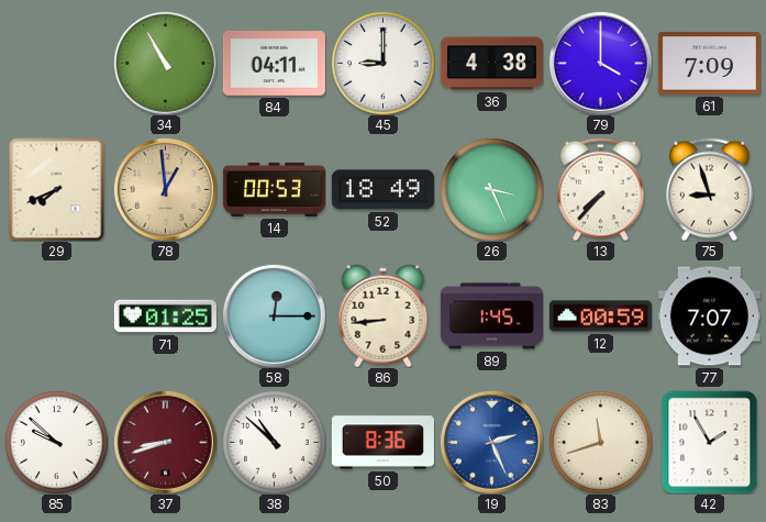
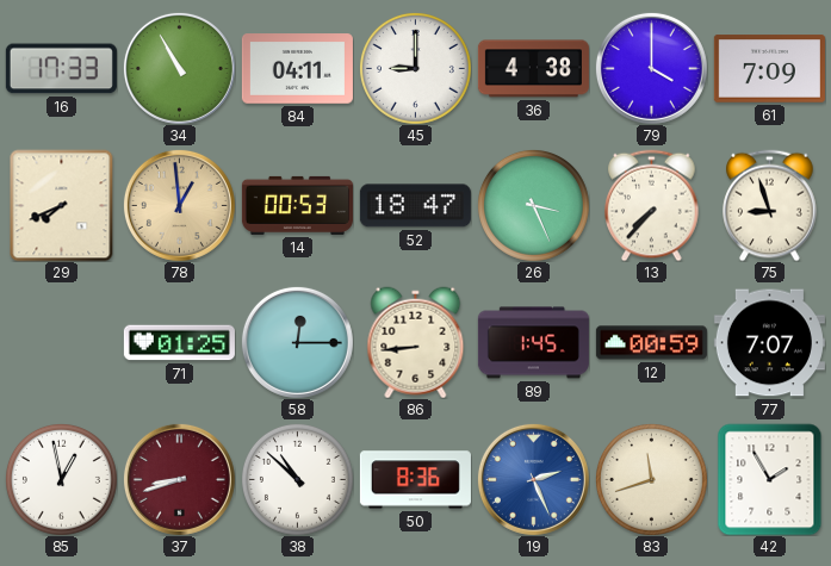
16: none -> 17:33 (61, 69)
52: 18:49 -> 18:47 (415, 206)
85: 9:52 -> 12:58 (61, 479)
